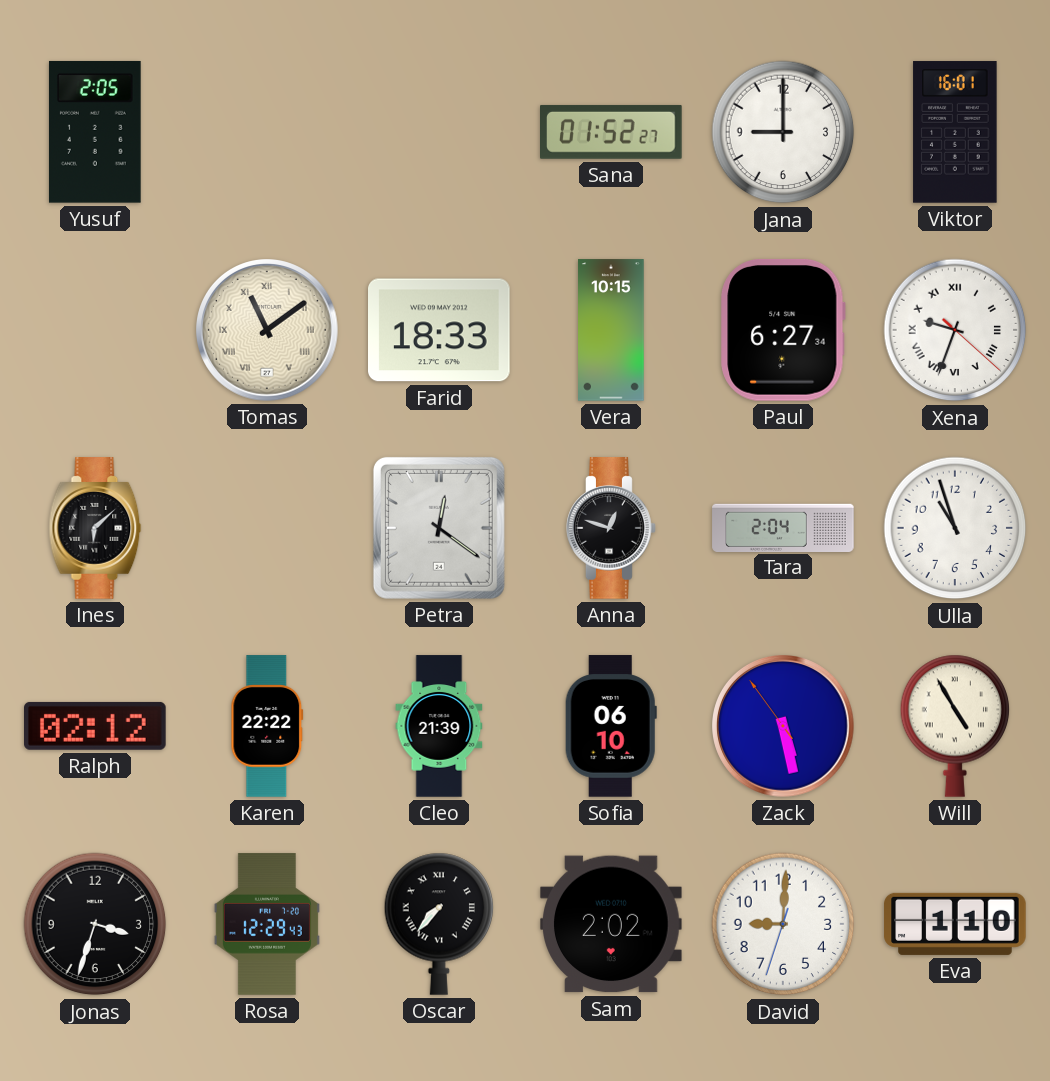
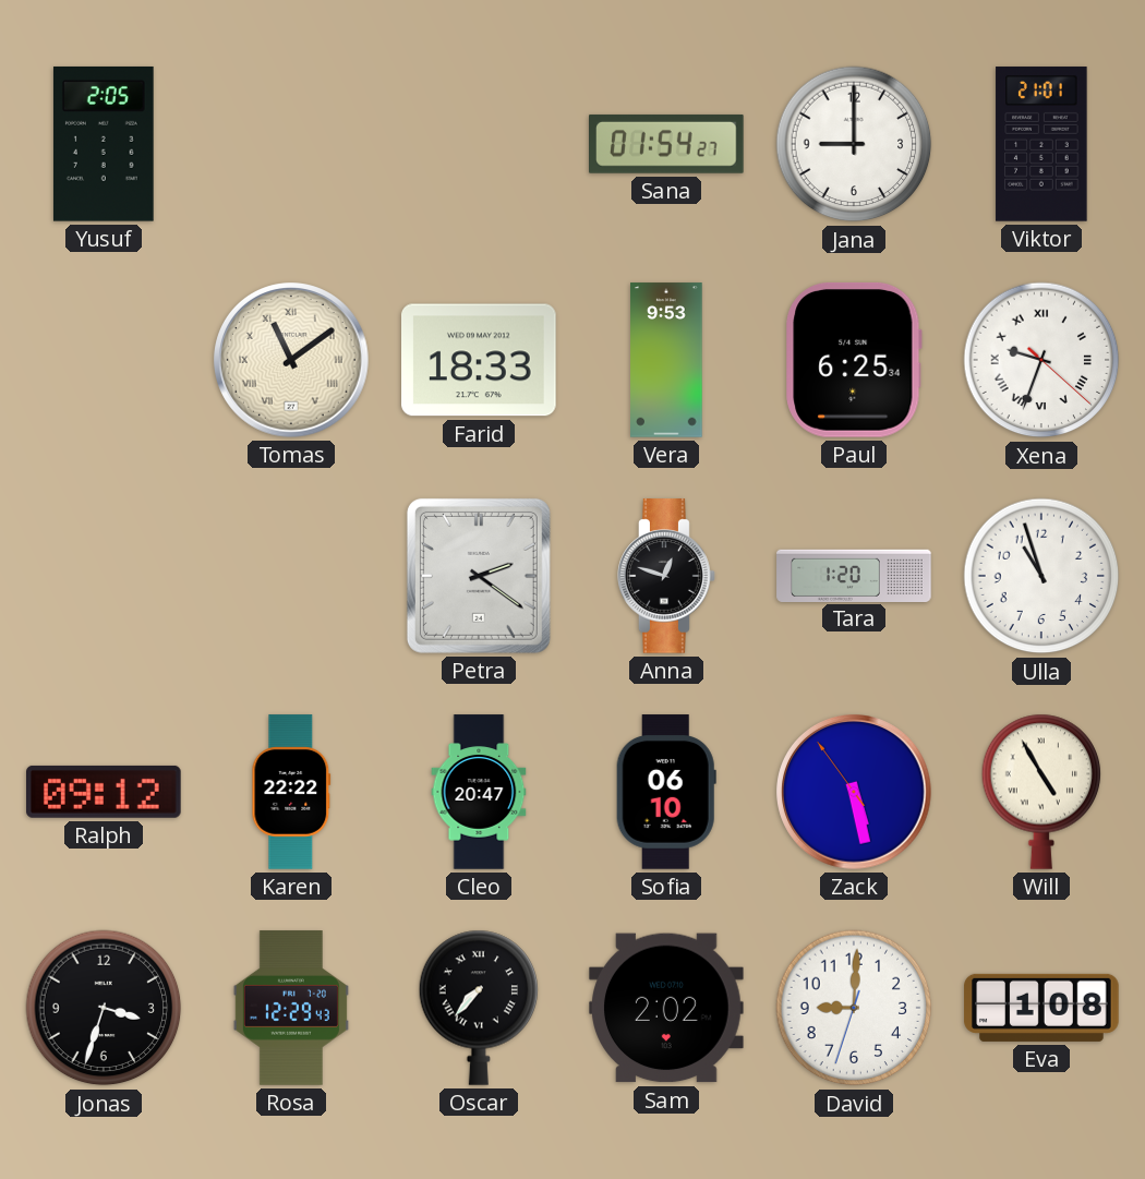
Sana: 01:52 -> 01:54 (667, 144)
Viktor: 16:01 -> 21:01 (1041, 144)
Vera: 10:15 -> 9:53 (666, 360)
Paul: 6:27 -> 6:25 (854, 360)
Ines: 6:08 -> none (95, 528)
Petra: 12:21 -> 2:21 (479, 576)
Tara: 2:04 -> 1:20 (854, 575)
Ralph: 02:12 -> 09:12 (105, 792)
Cleo: 21:39 -> 20:47 (479, 792)
Eva: 1:10 -> 1:08 (1041, 1008)
